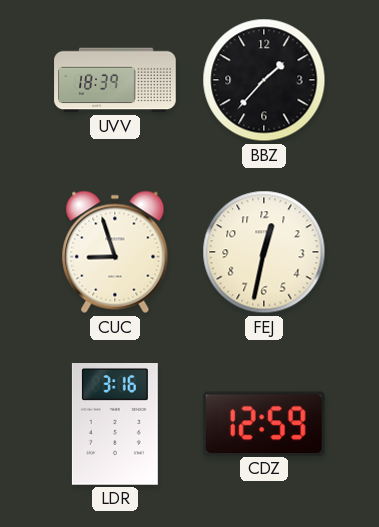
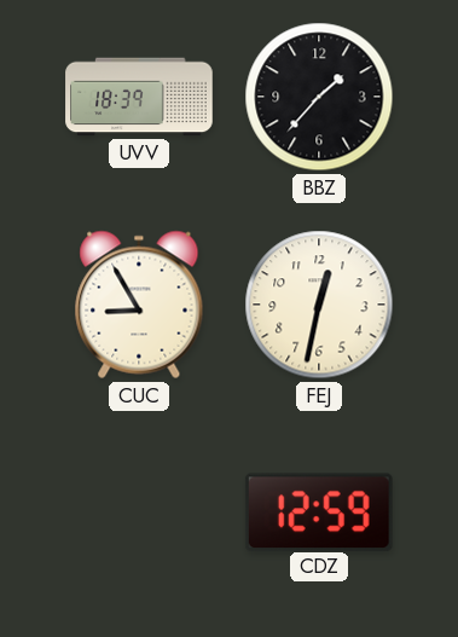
CUC: 8:57 -> 8:55 (139, 305)
LDR: 3:16 -> none (115, 425)
